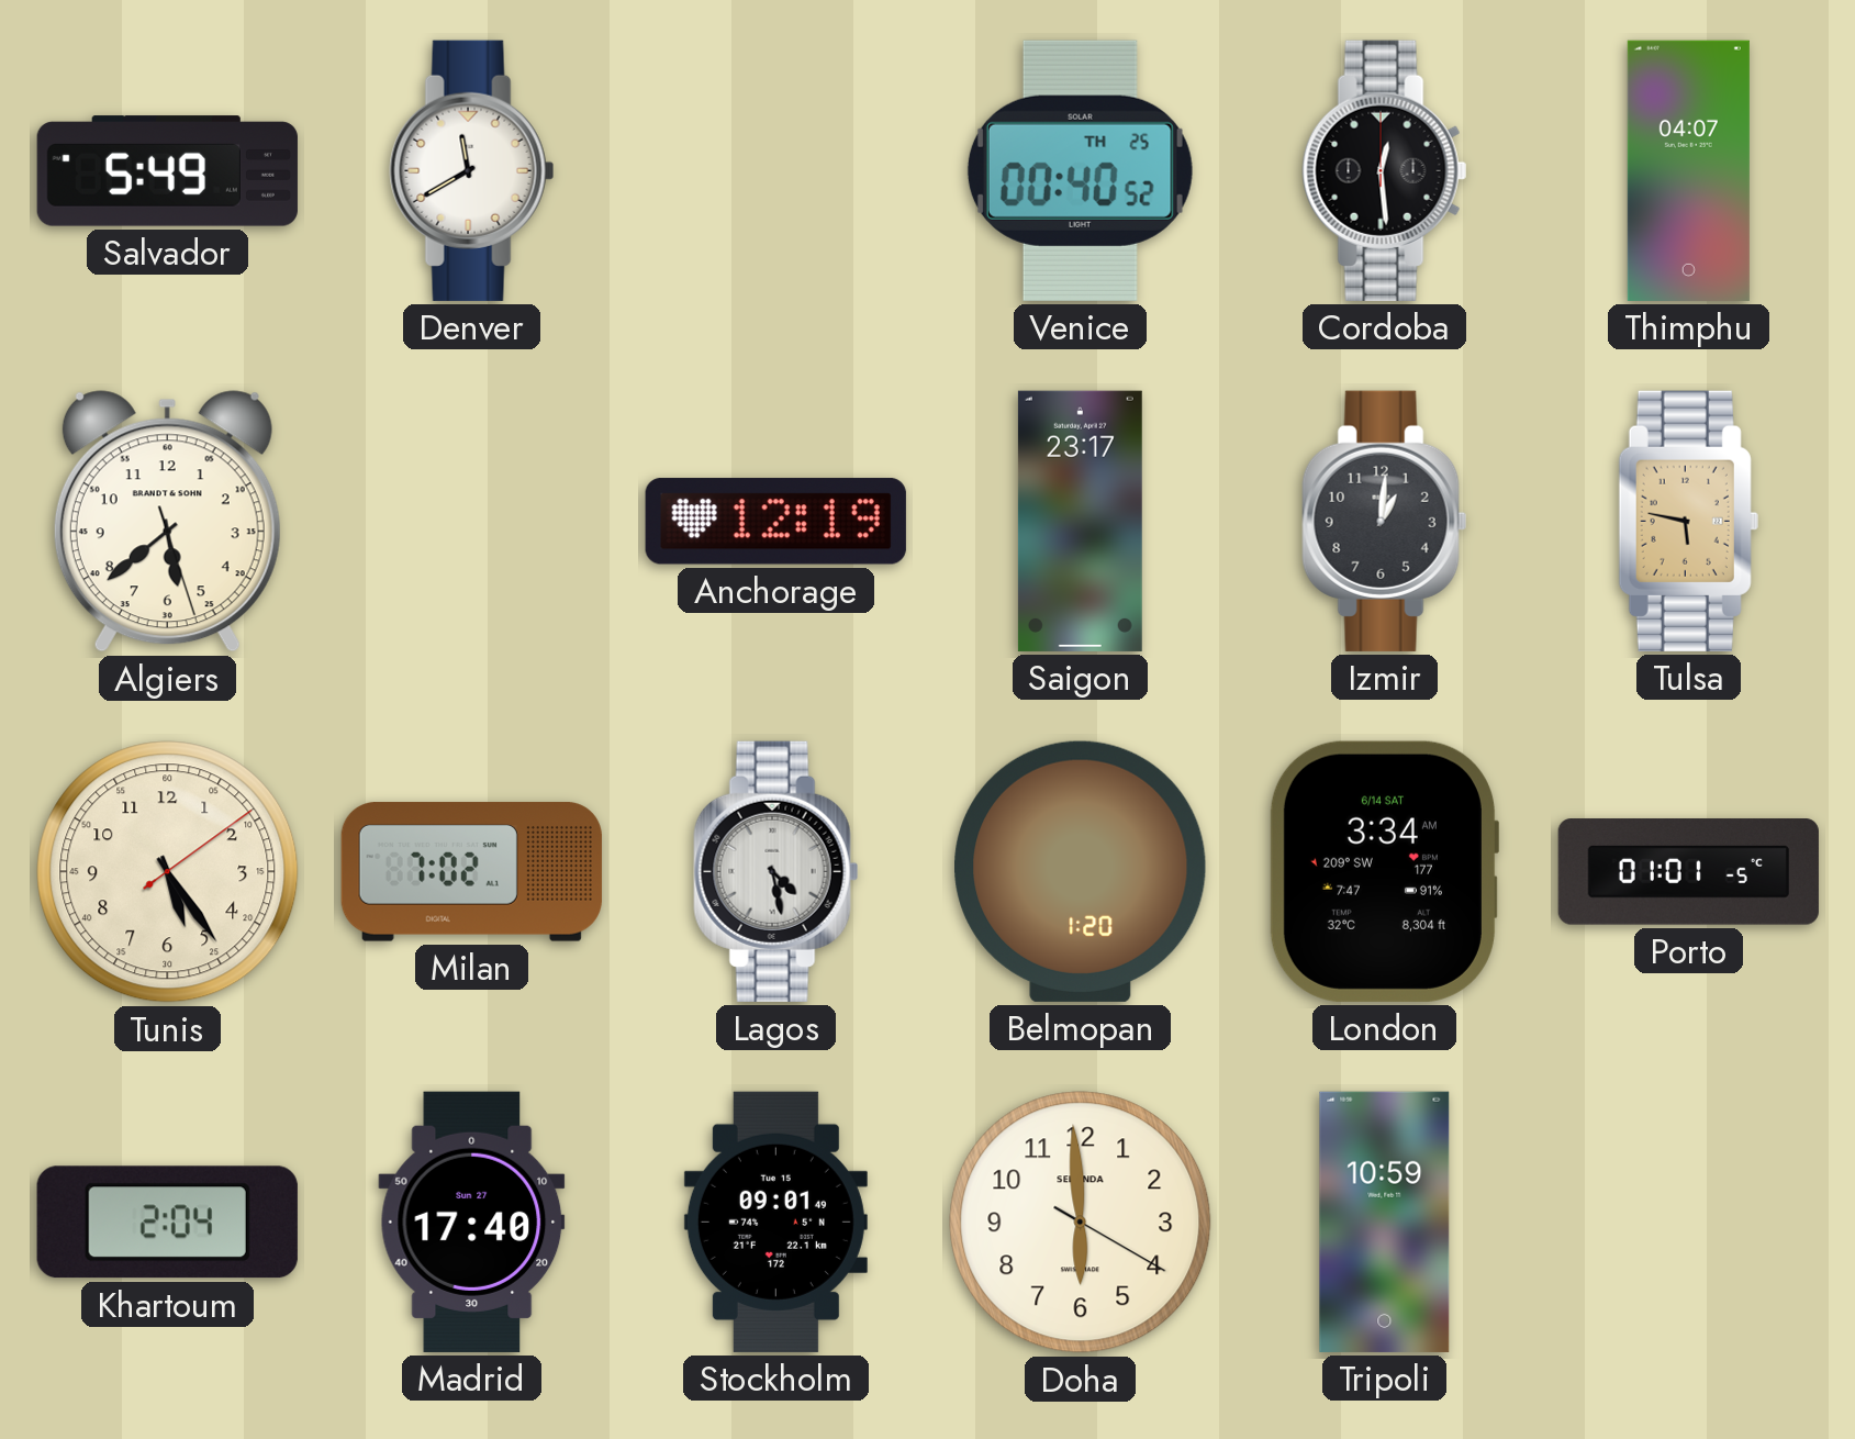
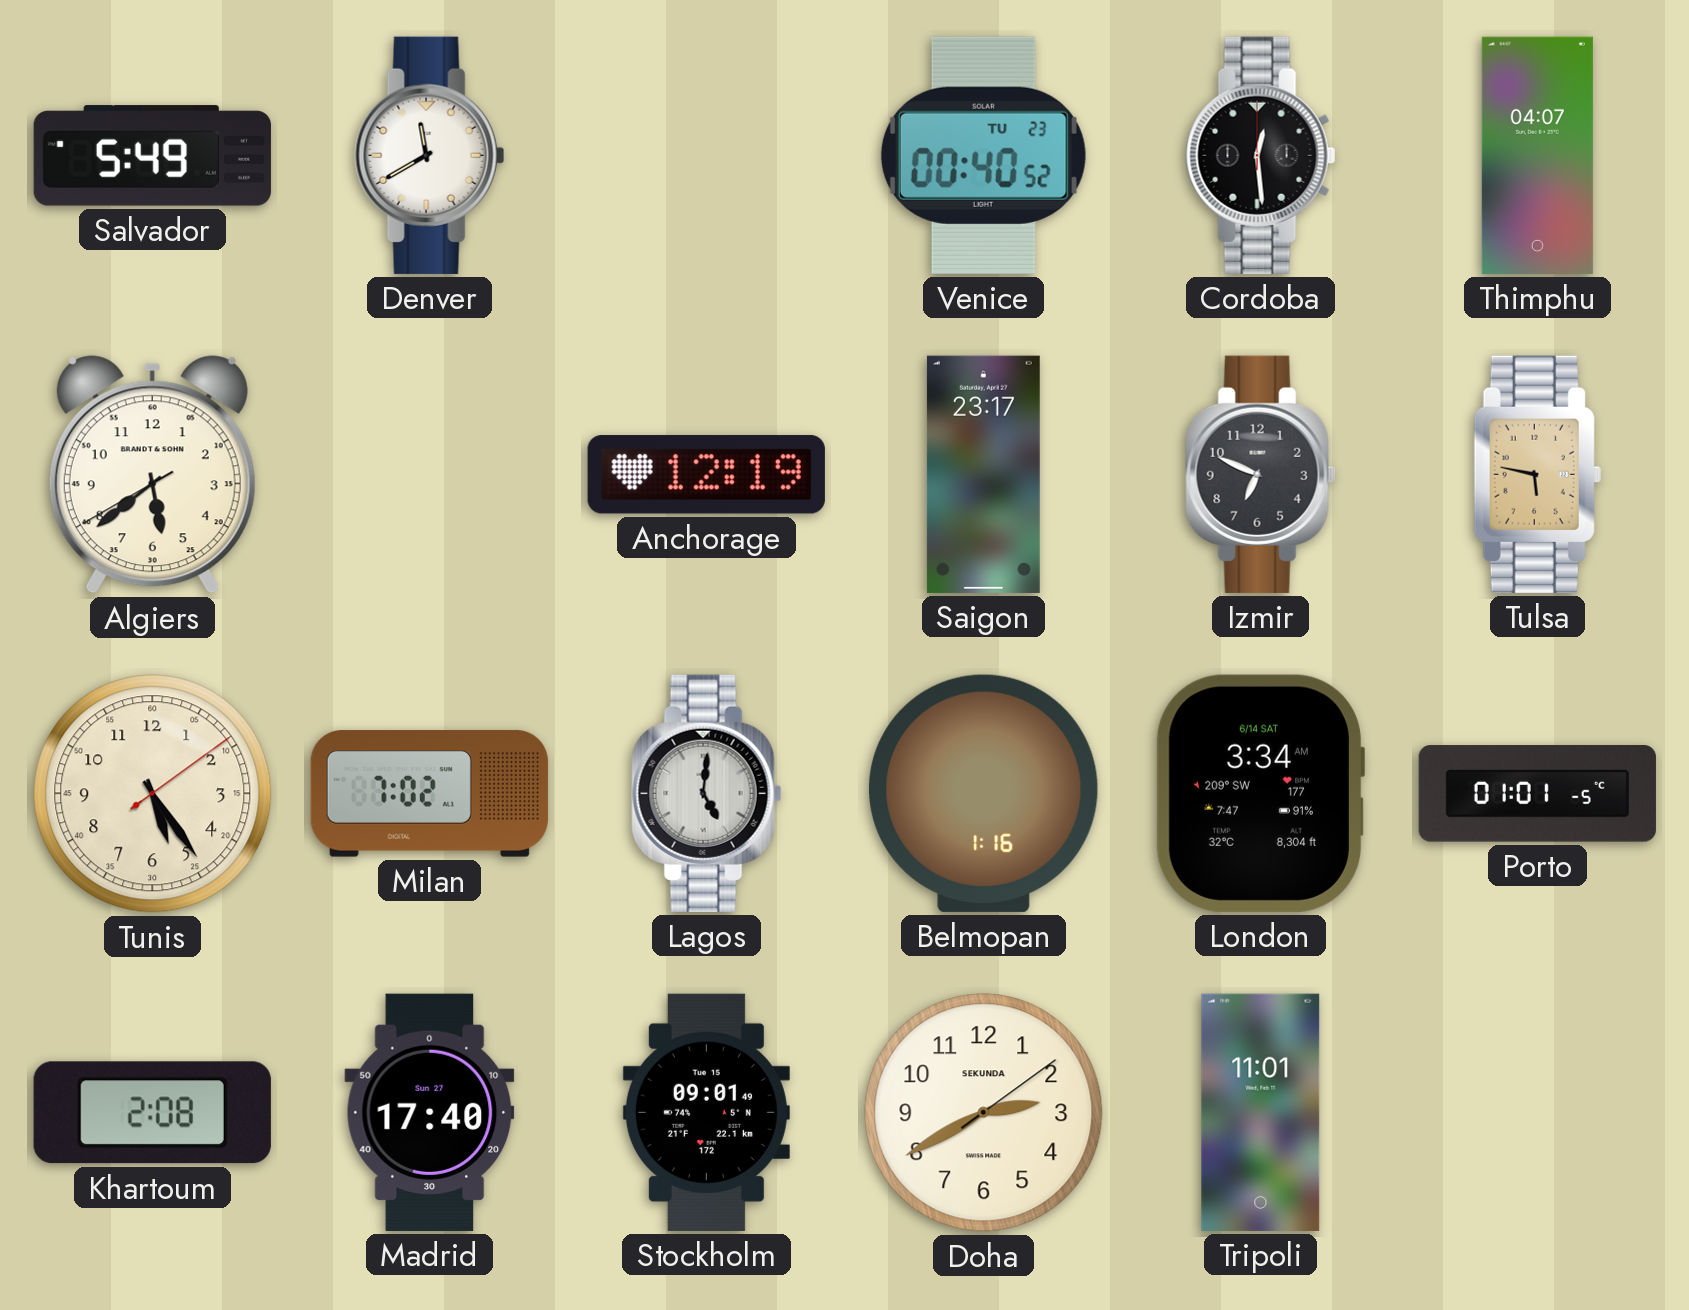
Venice date: TH 25 -> TU 23 (983, 155)
Algiers: 5:38:27 -> 5:38:40 (152, 475)
Izmir: 1:01 -> 6:49 (1261, 474)
Lagos: 4:28 -> 5:01 (707, 793)
Belmopan: 1:20 -> 1:16 (984, 793)
Khartoum: 2:04 -> 2:08 (152, 1113)
Doha: 5:59 -> 2:40 (984, 1113)
Tripoli: 10:59 -> 11:01 (1261, 1112)
